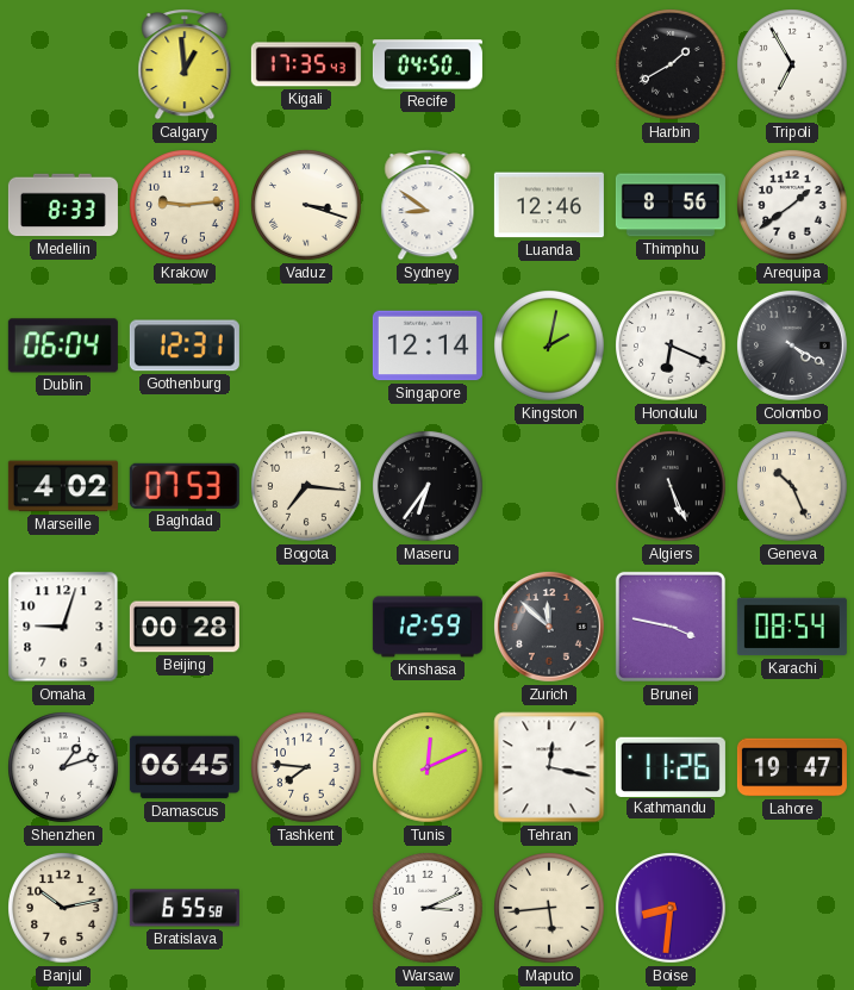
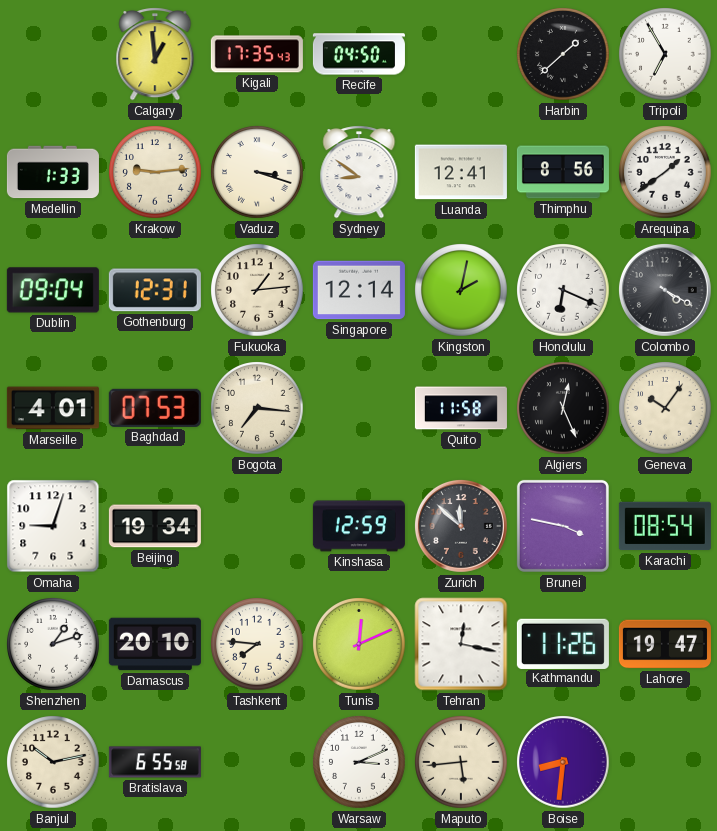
Harbin: 1:40 -> 1:38 (563, 54)
Medellin: 8:33 -> 1:33 (53, 172)
Luanda: 12:46 -> 12:41 (461, 172)
Dublin: 06:04 -> 09:04 (53, 290)
Fukuoka: none -> 1:14 (257, 290)
Marseille: 4:02 -> 4:01 (53, 408)
Maseru: 6:36 -> none (428, 486)
Quito: none -> 11:58 (461, 408)
Algiers: 5:26 -> 12:26 (563, 408)
Geneva: 10:26 -> 10:06 (665, 408)
Beijing: 00:28 -> 19:34 (155, 526)
Damascus: 06:45 -> 20:10 (155, 644)
